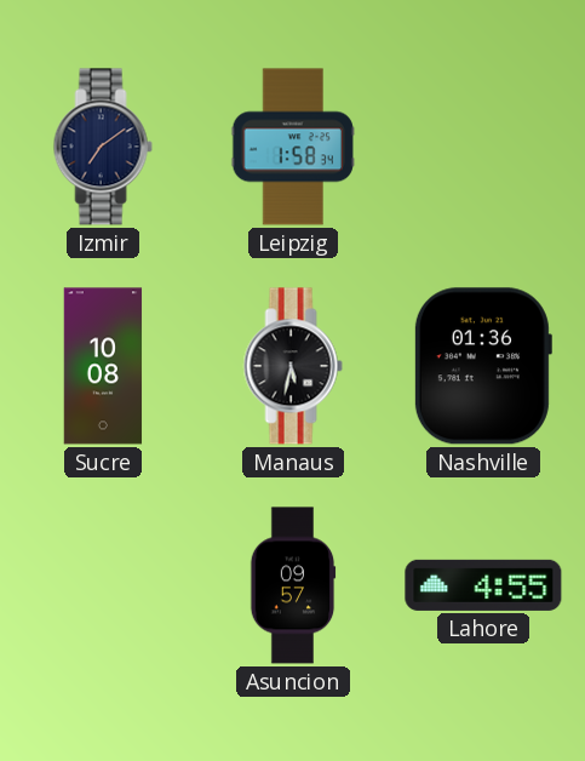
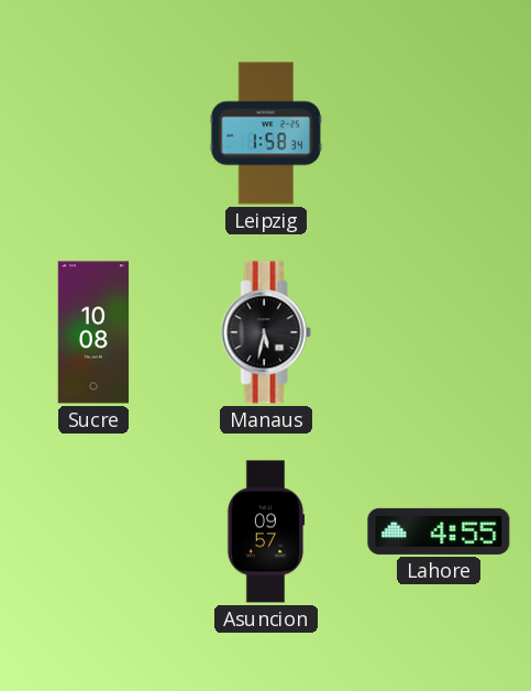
Izmir: 7:09 -> none (103, 147)
Nashville: 01:36 -> none (482, 366)
